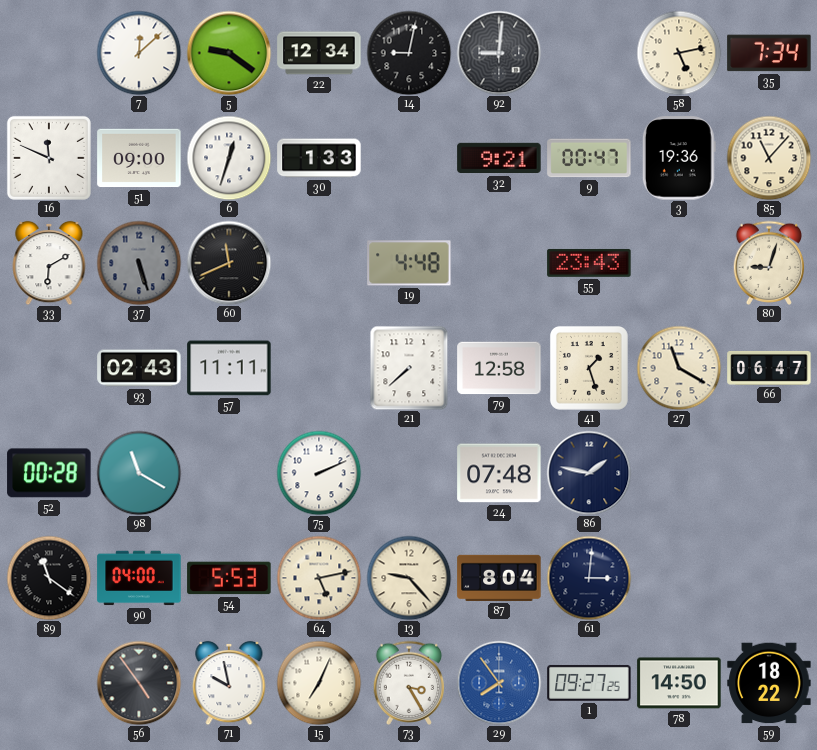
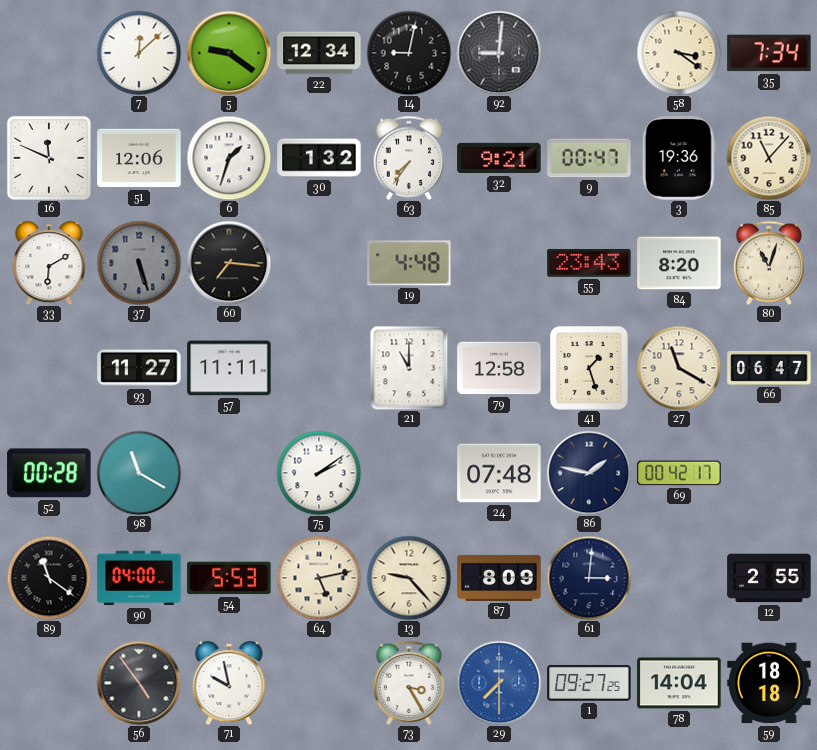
58: 5:13 -> 3:21 (679, 53)
51: 09:00 -> 12:06 (139, 158)
6: 12:33 -> 1:33 (229, 158)
30: 1:33 -> 1:32 (319, 158)
63: none -> 7:36 (409, 157)
60: 11:41 -> 7:16 (229, 263)
84: none -> 8:20 (679, 263)
80: 9:03 -> 11:03 (769, 262)
93: 02:43 -> 11:27 (139, 368)
21: 7:38 -> 11:00 (409, 368)
75: 2:11 -> 2:09 (319, 473)
69: none -> 00:42 (679, 473)
87: 8:04 -> 8:09 (499, 578)
12: none -> 2:55 (769, 578)
15: 7:04 -> none (319, 683)
29: 7:54 -> 7:30 (499, 683)
78: 14:50 -> 14:04 (679, 683)
59: 18:22 -> 18:18 (769, 683)
